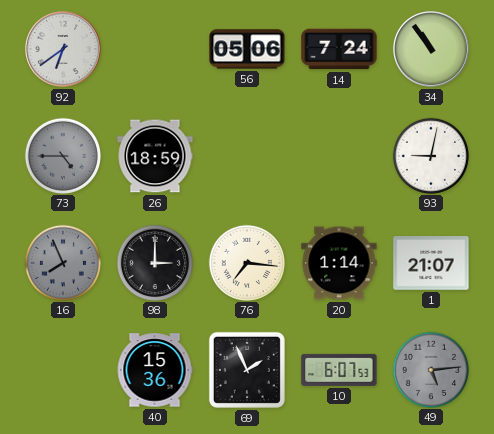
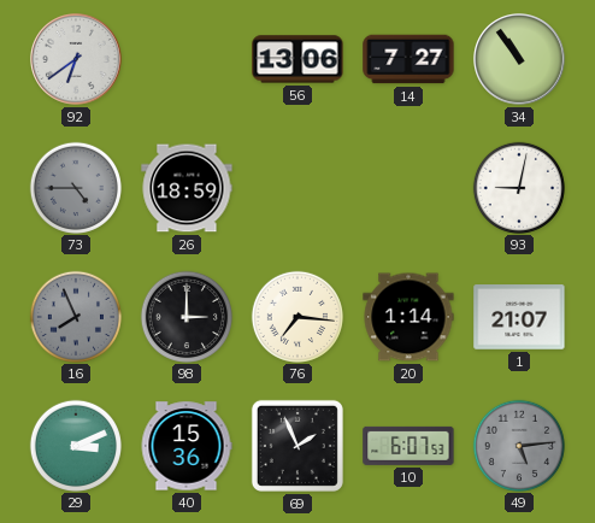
56: 05:06 -> 13:06 (297, 59)
14: 7:24 -> 7:27 (408, 59)
29: none -> 3:11 (75, 445)
